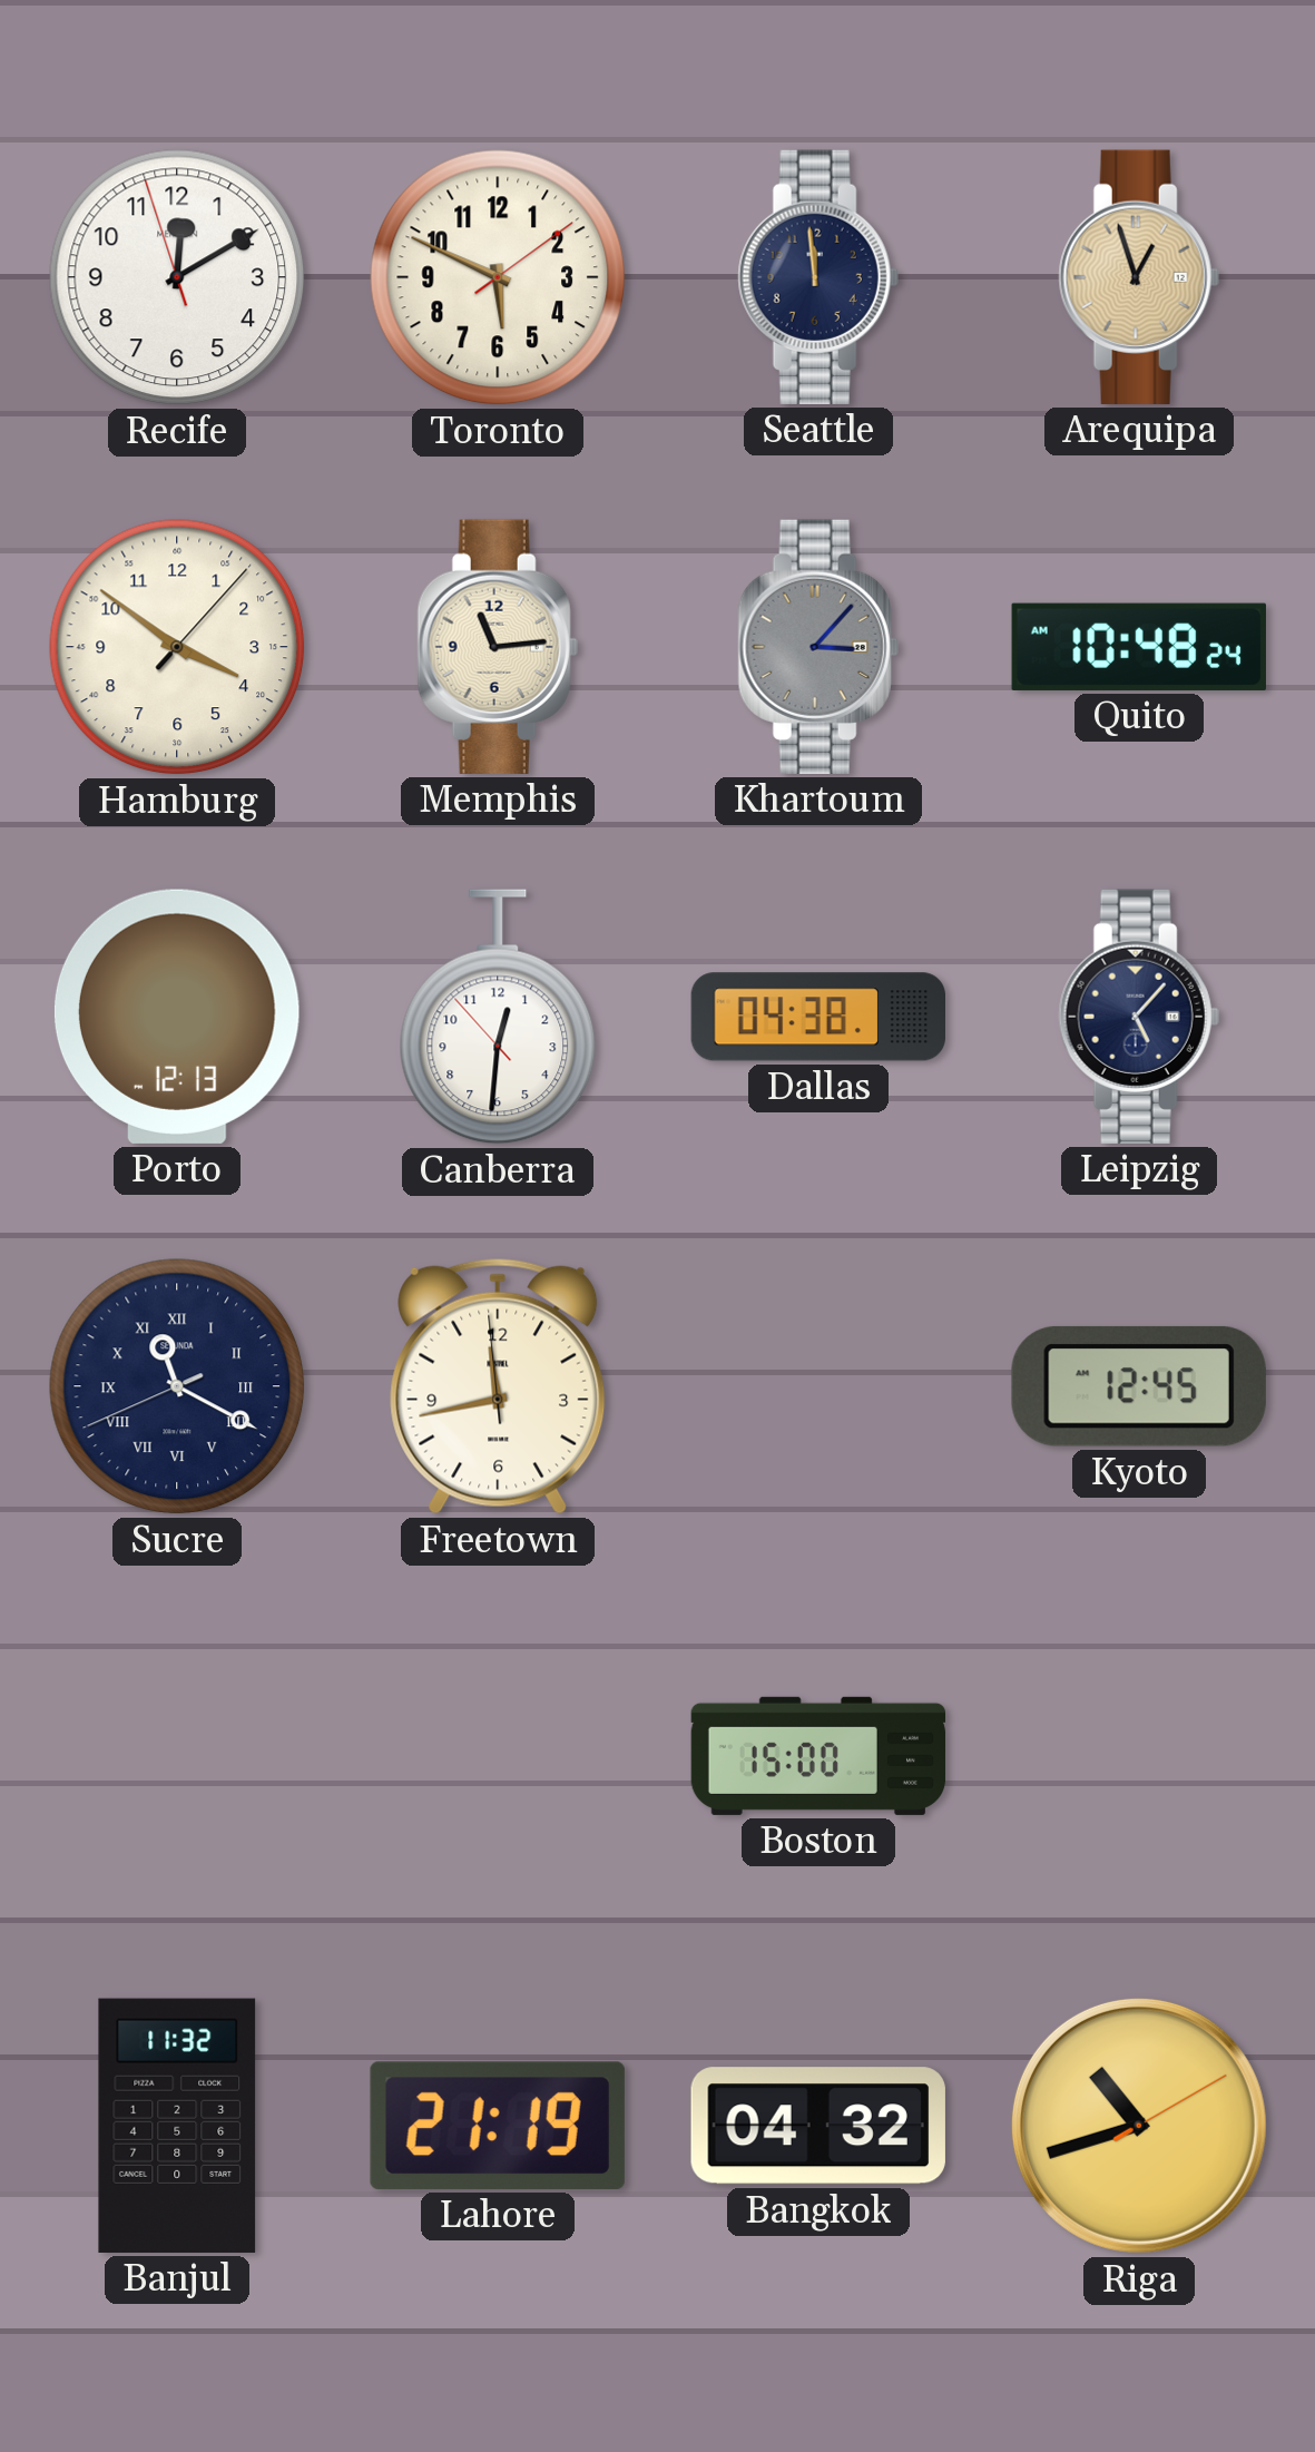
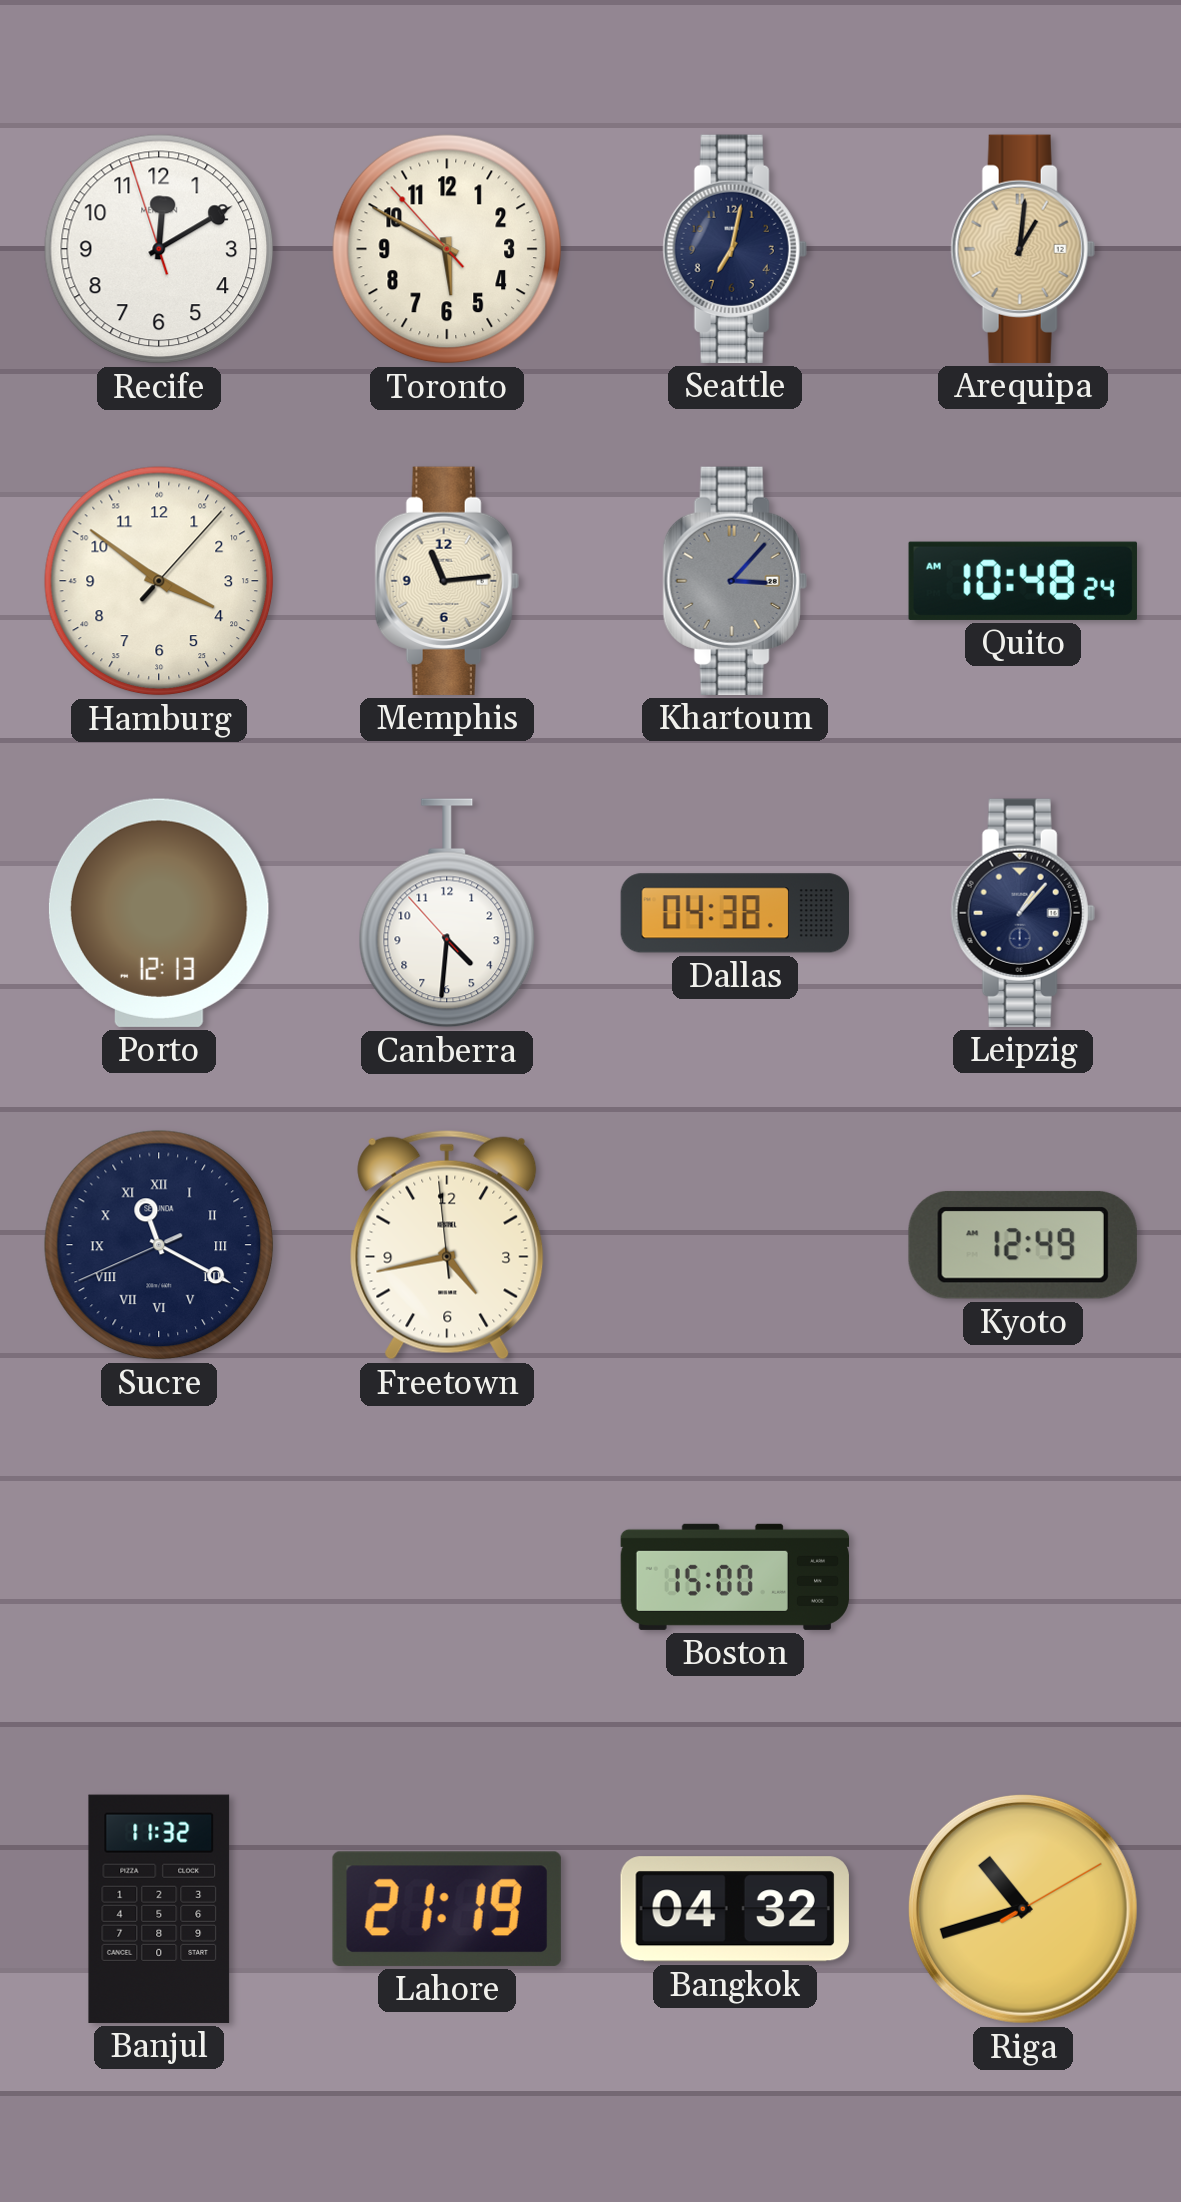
Toronto: 5:49:09 -> 5:49:53 (447, 249)
Seattle: 11:59 -> 7:02 (735, 249)
Arequipa: 12:57 -> 1:01 (1023, 249)
Canberra: 12:30 -> 4:30 (447, 913)
Leipzig: 5:07 -> 1:07 (1023, 913)
Freetown: 11:42 -> 4:42 (447, 1245)
Kyoto: 12:45 -> 12:49 (1023, 1245)
